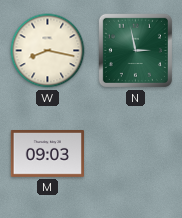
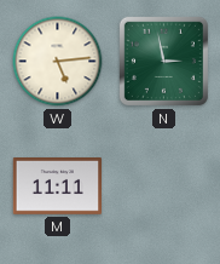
W: 8:17 -> 5:14 (58, 62)
M: 09:03 -> 11:11 (57, 186)
